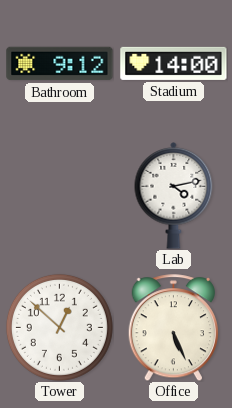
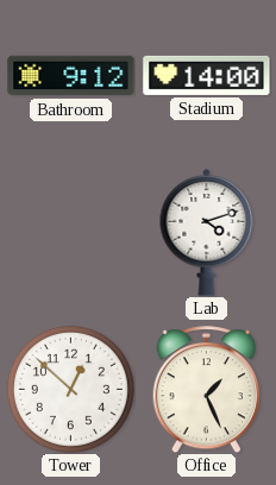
Lab: 4:13 -> 4:12 (207, 233)
Office: 5:26 -> 1:26 (206, 390)
